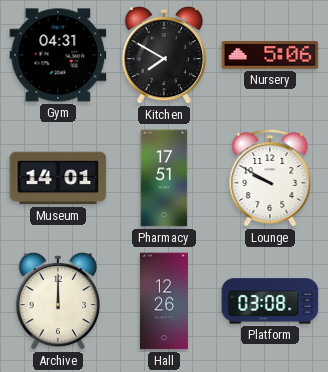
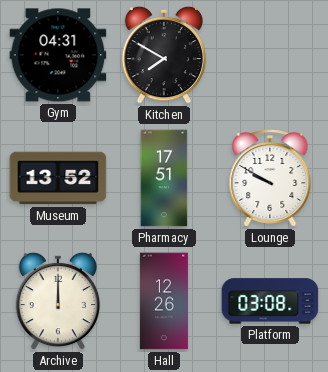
Nursery: 5:06 -> none (270, 55)
Museum: 14:01 -> 13:52 (58, 178)
